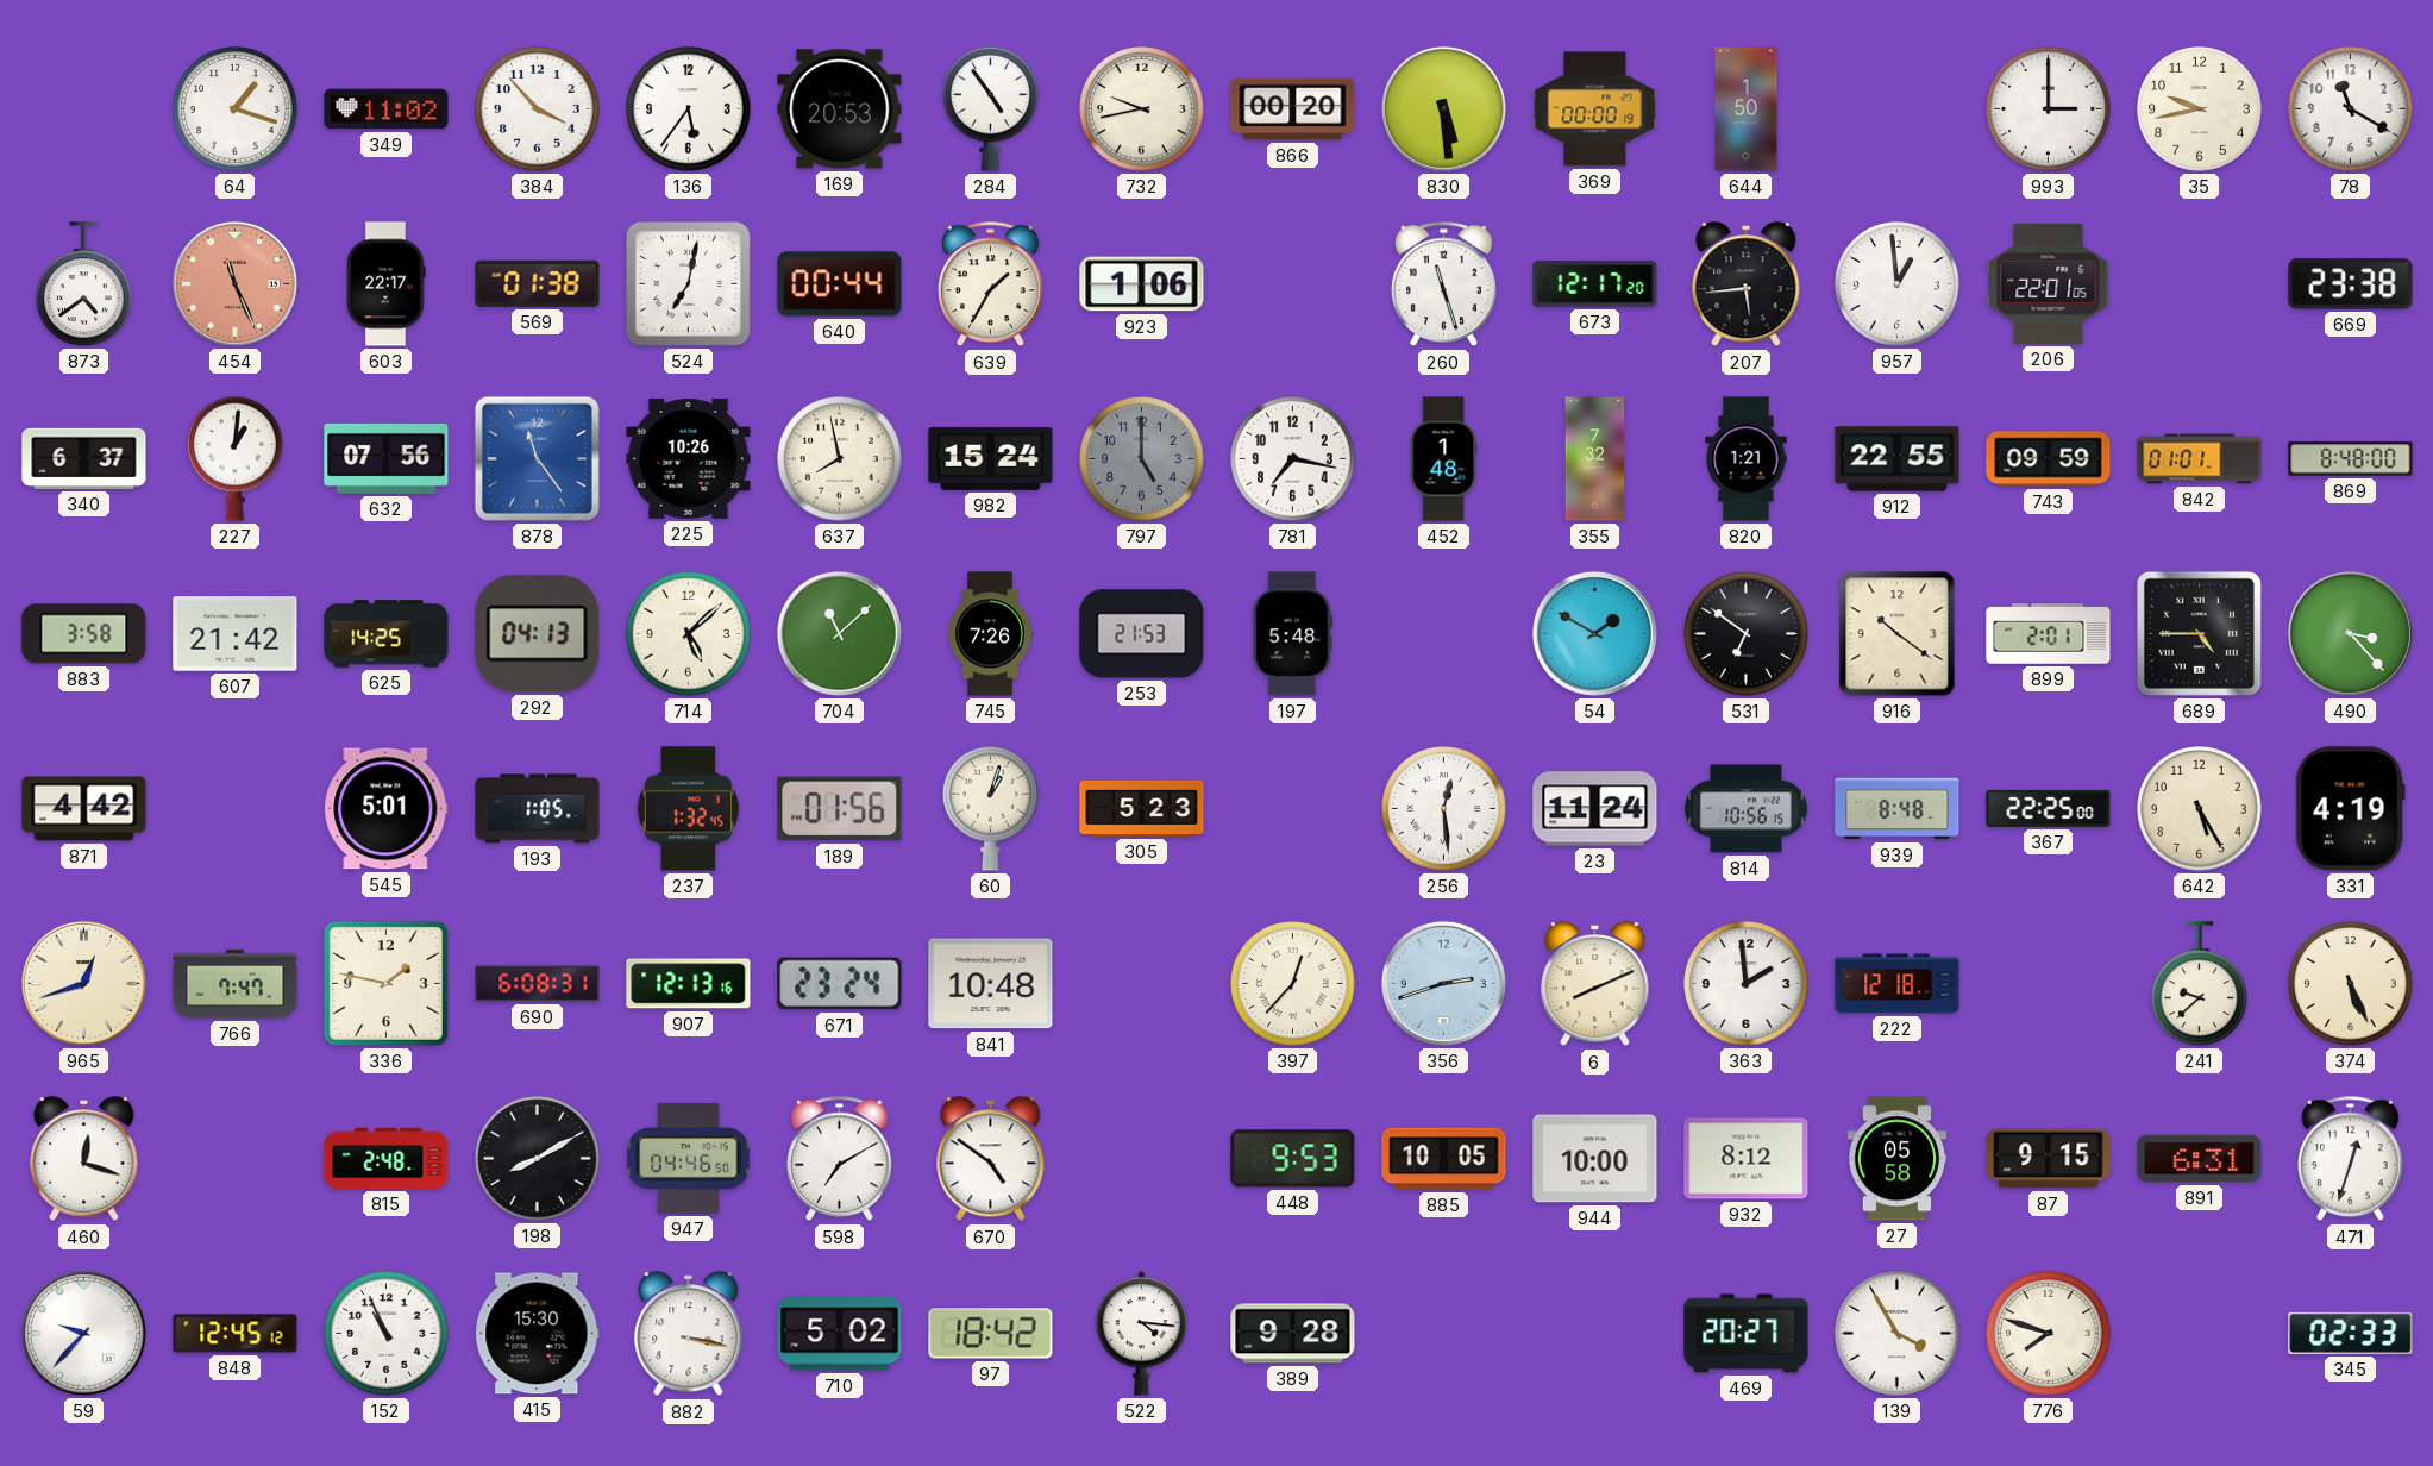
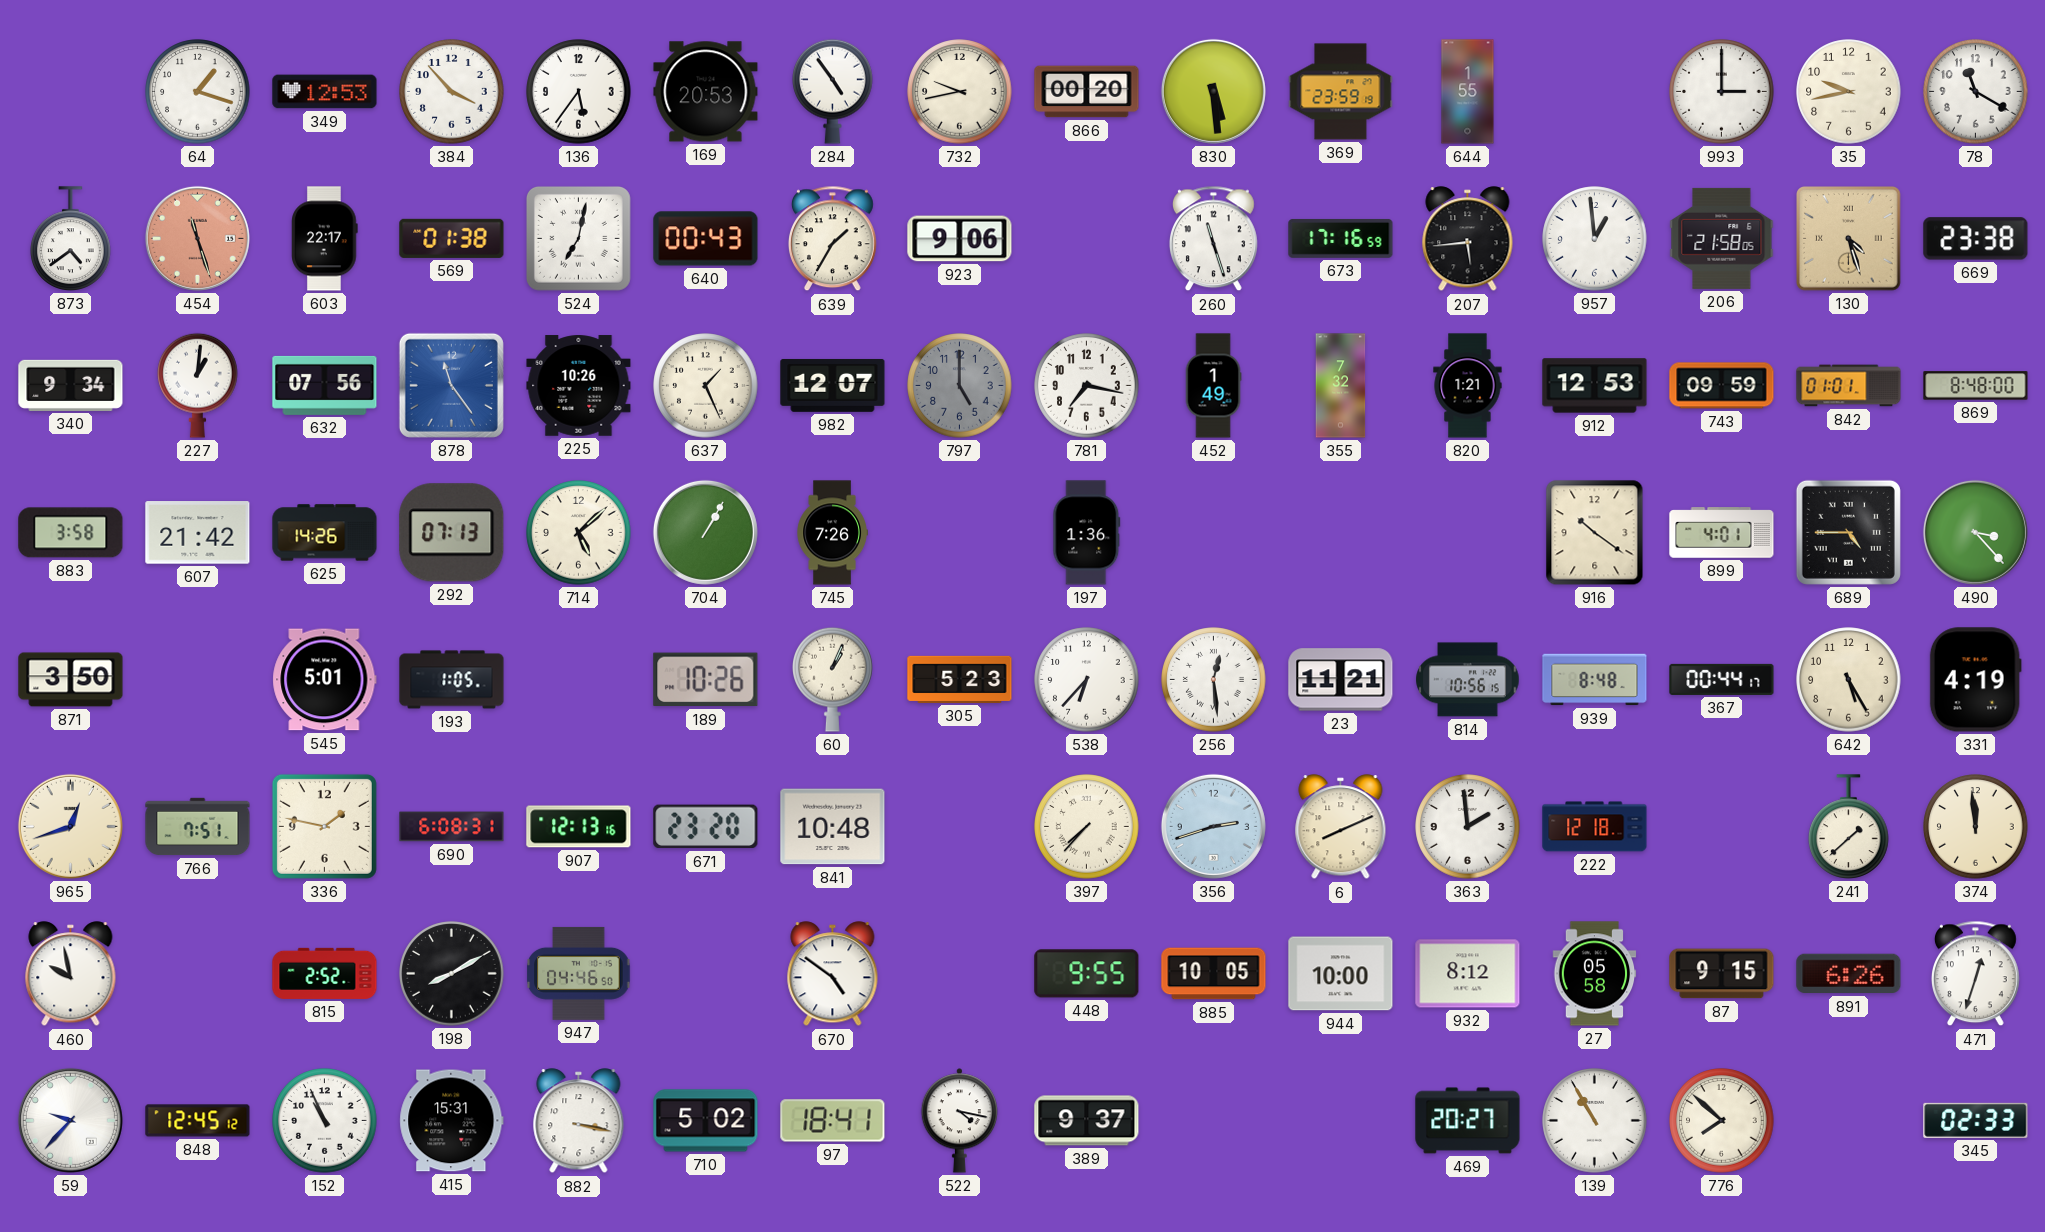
349: 11:02 -> 12:53 (325, 92)
369: 00:00 -> 23:59 (1341, 92)
644: 1:50 -> 1:55 (1468, 92)
454: 11:26 -> 11:27 (197, 238)
640: 00:44 -> 00:43 (706, 239)
923: 1:06 -> 9:06 (960, 239)
673: 12:17 -> 17:16 (1341, 239)
206: 22:01 -> 21:58 (1722, 238)
130: none -> 4:27 (1849, 239)
340: 6:37 -> 9:34 (71, 385)
637: 7:58 -> 1:26 (706, 386)
982: 15:24 -> 12:07 (833, 385)
452: 1:48 -> 1:49 (1213, 386)
912: 22:55 -> 12:53 (1595, 386)
625: 14:25 -> 14:26 (325, 533)
292: 04:13 -> 07:13 (452, 533)
704: 11:08 -> 1:05 (705, 532)
253: 21:53 -> none (1142, 634)
197: 5:48 -> 1:36 (1087, 533)
54: 1:50 -> none (1594, 633)
531: 6:51 -> none (1747, 634)
899: 2:01 -> 4:01 (1722, 533)
871: 4:42 -> 3:50 (71, 680)
237: 1:32 -> none (688, 809)
189: 01:56 -> 10:26 (706, 680)
60: 1:03 -> 1:04 (833, 679)
538: none -> 6:37 (1087, 680)
23: 11:24 -> 11:21 (1341, 680)
367: 22:25 -> 00:44 (1722, 679)
766: 7:47 -> 7:51 (198, 827)
671: 23:24 -> 23:20 (706, 827)
397: 12:37 -> 7:37 (1087, 827)
241: 9:38 -> 1:38 (1849, 827)
374: 5:26 -> 11:59 (1976, 827)
460: 12:18 -> 9:58 (71, 974)
815: 2:48 -> 2:52 (325, 973)
598: 7:10 -> none (839, 1159)
448: 9:53 -> 9:55 (1087, 974)
891: 6:31 -> 6:26 (1849, 974)
415: 15:30 -> 15:31 (452, 1121)
97: 18:42 -> 18:41 (833, 1121)
522: 4:16 -> 4:17 (960, 1121)
389: 9:28 -> 9:37 (1087, 1121)
139: 3:55 -> 10:55 (1595, 1121)
776: 7:48 -> 7:52 (1722, 1121)
